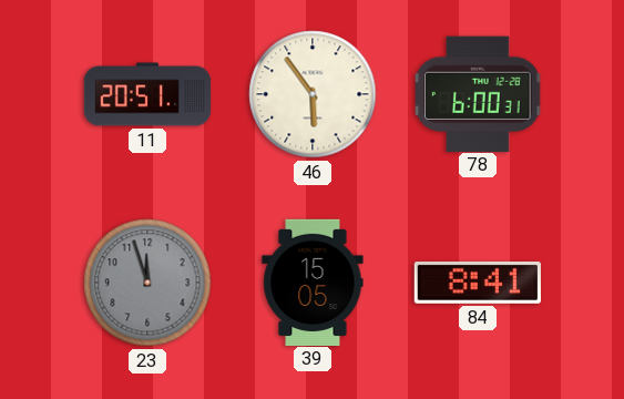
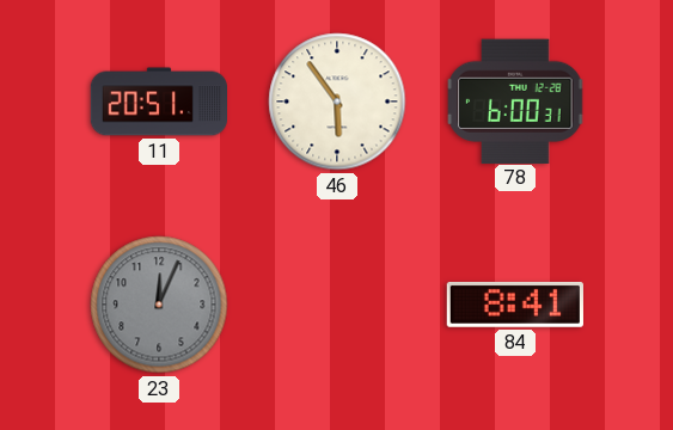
23: 11:57 -> 12:04 (159, 305)
39: 15:05 -> none (313, 282)
